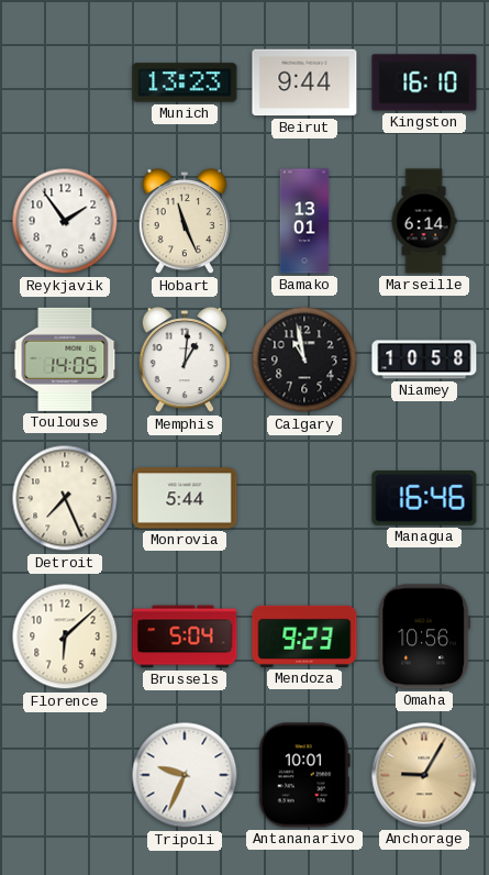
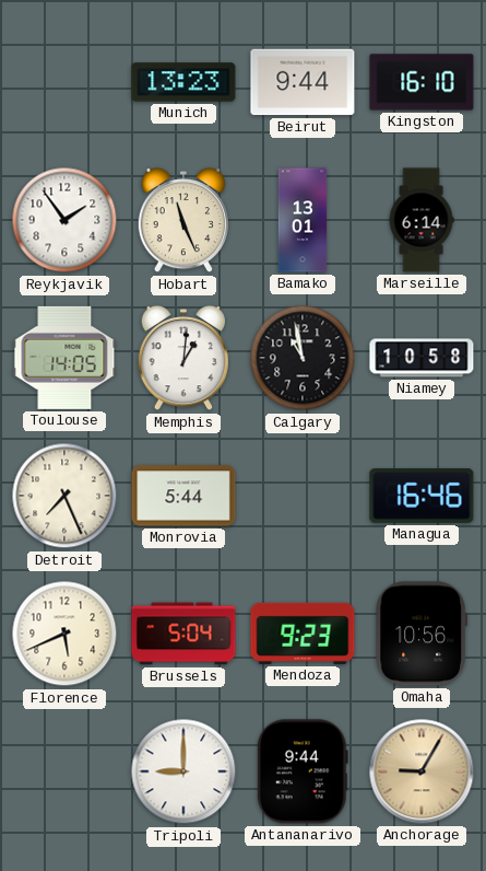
Florence: 6:08 -> 5:41 (64, 634)
Tripoli: 9:34 -> 9:00 (183, 771)
Antananarivo: 10:01 -> 9:44 (303, 771)
